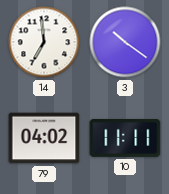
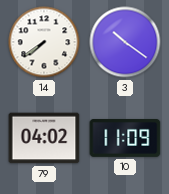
14: 6:59 -> 7:39 (44, 42)
10: 11:11 -> 11:09 (125, 139)
